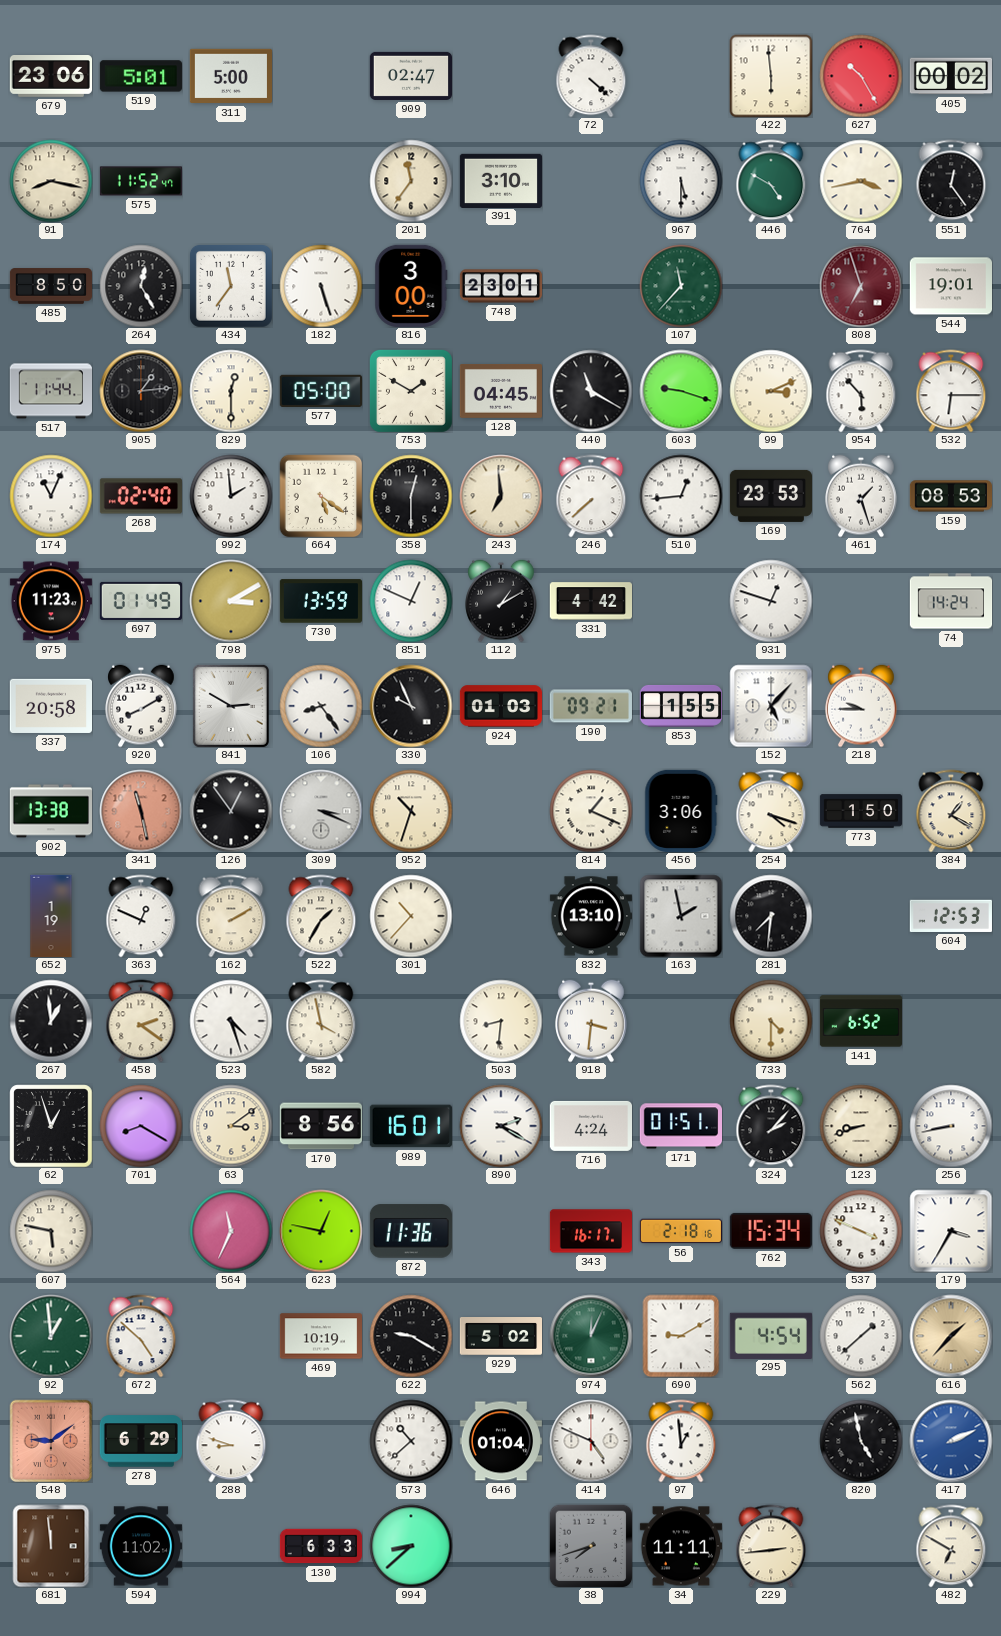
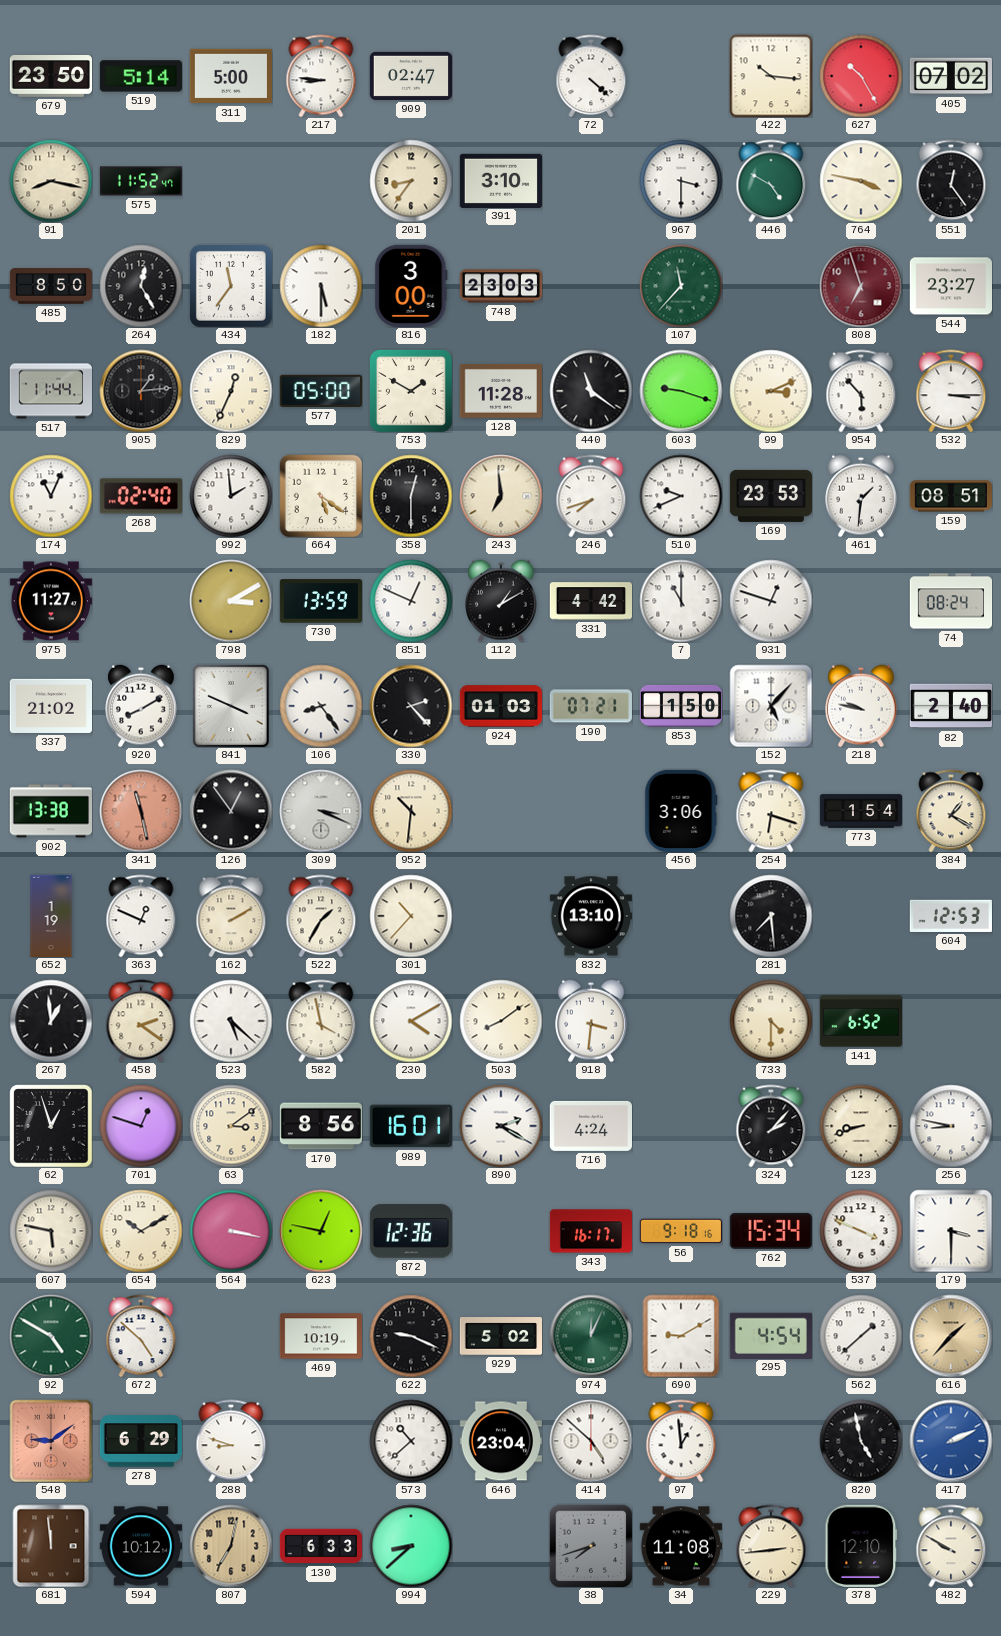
679: 23:06 -> 23:50 (50, 77)
519: 5:01 -> 5:14 (141, 76)
217: none -> 8:46 (321, 76)
422: 5:59 -> 10:16 (771, 76)
405: 00:02 -> 07:02 (950, 76)
201: 11:36 -> 8:36 (411, 181)
967: 5:30 -> 3:30 (681, 181)
764: 3:43 -> 3:47 (861, 181)
182: 5:27 -> 5:30 (321, 286)
748: 23:01 -> 23:03 (501, 286)
544: 19:01 -> 23:27 (950, 286)
829: 12:30 -> 12:34 (231, 391)
128: 04:45 -> 11:28 (500, 392)
440: 11:20 -> 11:21 (591, 391)
532: 6:15 -> 3:15 (951, 391)
246: 7:38 -> 7:42 (591, 496)
510: 12:44 -> 9:41 (681, 496)
461: 1:27 -> 1:31 (861, 496)
159: 08:53 -> 08:51 (950, 496)
975: 11:23 -> 11:27 (51, 601)
697: 01:49 -> none (140, 601)
7: none -> 11:00 (681, 601)
74: 14:24 -> 08:24 (951, 601)
337: 20:58 -> 21:02 (50, 706)
841: 2:50 -> 3:49 (231, 706)
330: 9:56 -> 2:23 (411, 706)
190: 09:21 -> 07:21 (591, 706)
853: 1:55 -> 1:50 (680, 706)
218: 9:45 -> 9:47 (861, 706)
82: none -> 2:40 (950, 706)
952: 10:33 -> 10:31 (411, 811)
814: 1:19 -> none (591, 811)
254: 4:18 -> 6:18 (771, 811)
773: 1:50 -> 1:54 (861, 811)
163: 1:58 -> none (681, 916)
281: 7:31 -> 7:29 (771, 916)
523: 4:27 -> 5:22 (231, 1021)
230: none -> 4:10 (411, 1021)
503: 8:31 -> 8:09 (501, 1021)
701: 8:20 -> 12:48 (141, 1126)
171: 01:51 -> none (680, 1126)
256: 8:43 -> 8:47 (951, 1126)
654: none -> 10:10 (141, 1231)
564: 11:34 -> 3:17 (231, 1231)
872: 11:36 -> 12:36 (411, 1231)
56: 2:18 -> 9:18 (680, 1231)
179: 3:35 -> 3:30 (951, 1231)
92: 12:59 -> 4:50 (51, 1336)
622: 9:20 -> 9:19 (411, 1336)
646: 01:04 -> 23:04 (500, 1441)
414: 4:49 -> 4:52 (591, 1441)
594: 11:02 -> 10:12 (140, 1546)
807: none -> 7:02 (231, 1546)
34: 11:11 -> 11:08 (680, 1546)
378: none -> 12:10 (861, 1546)
482: 6:50 -> 9:50 (951, 1546)
